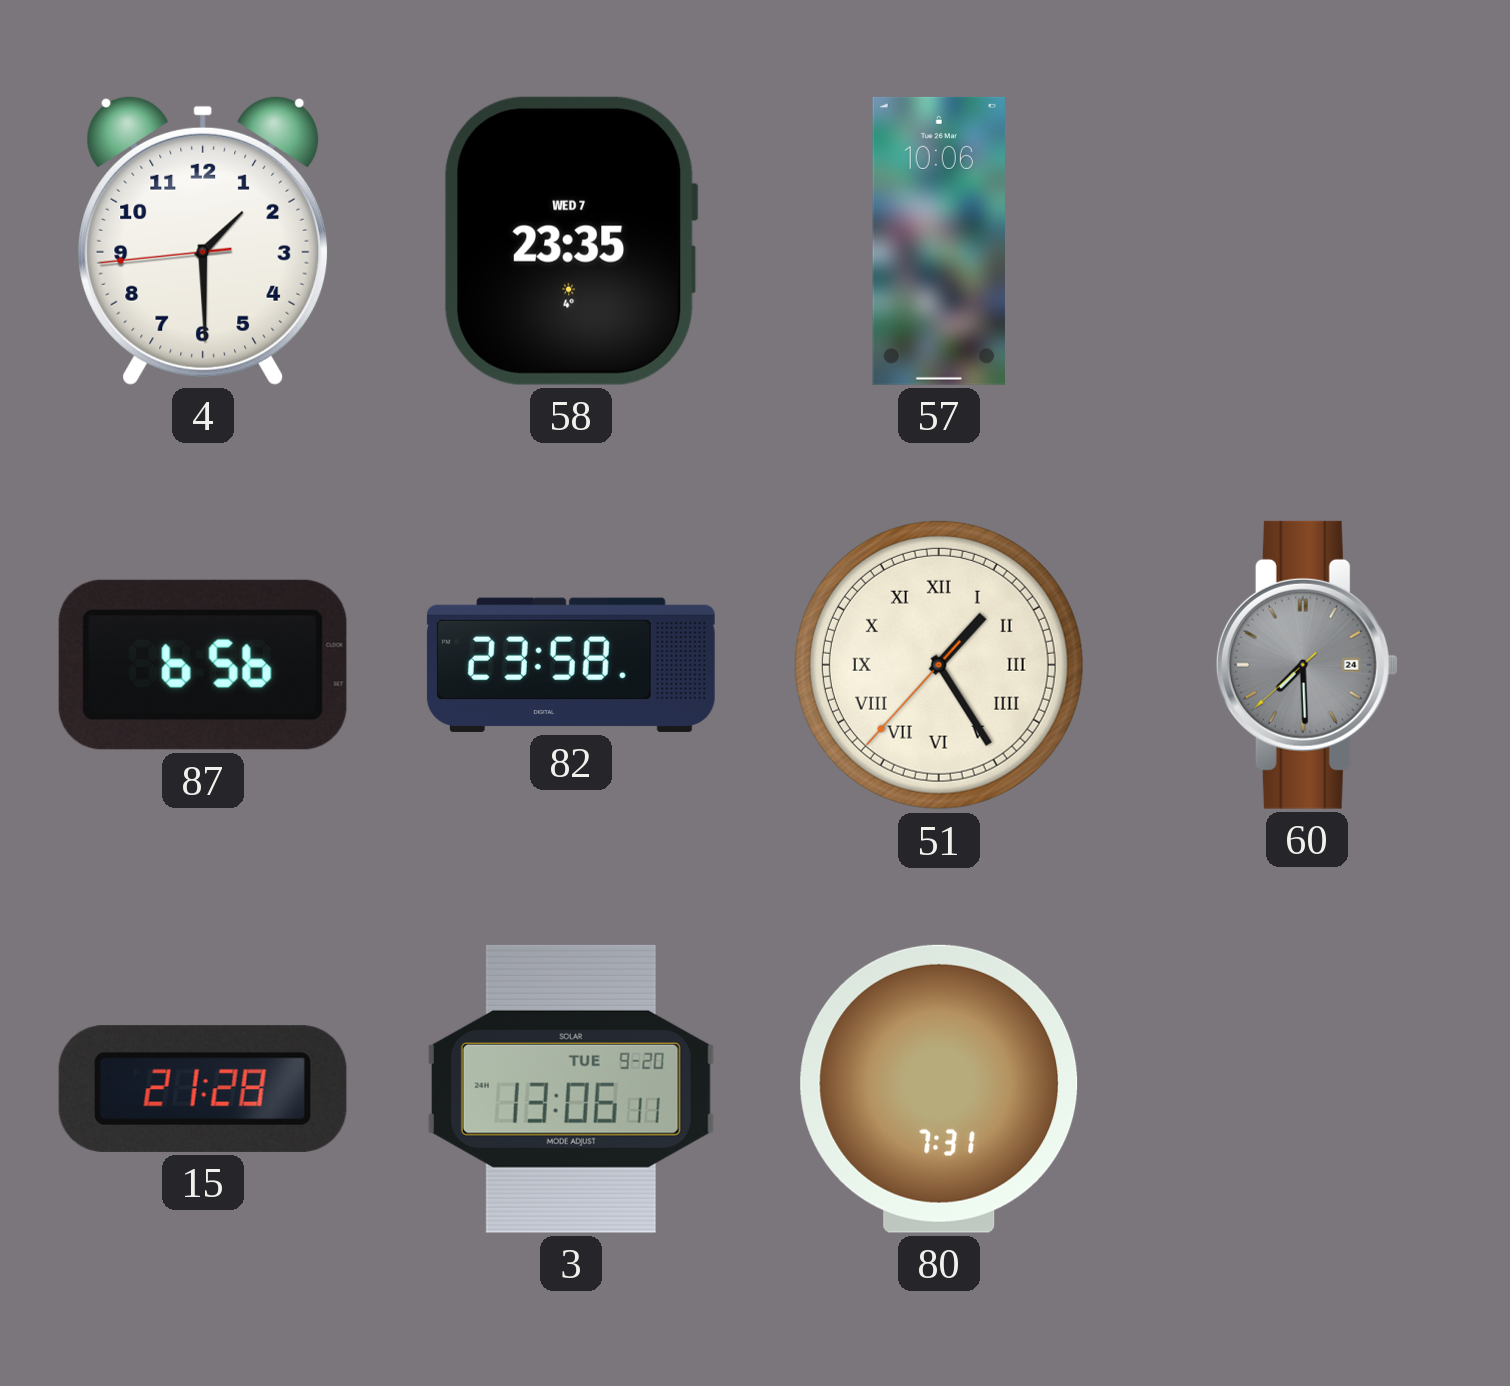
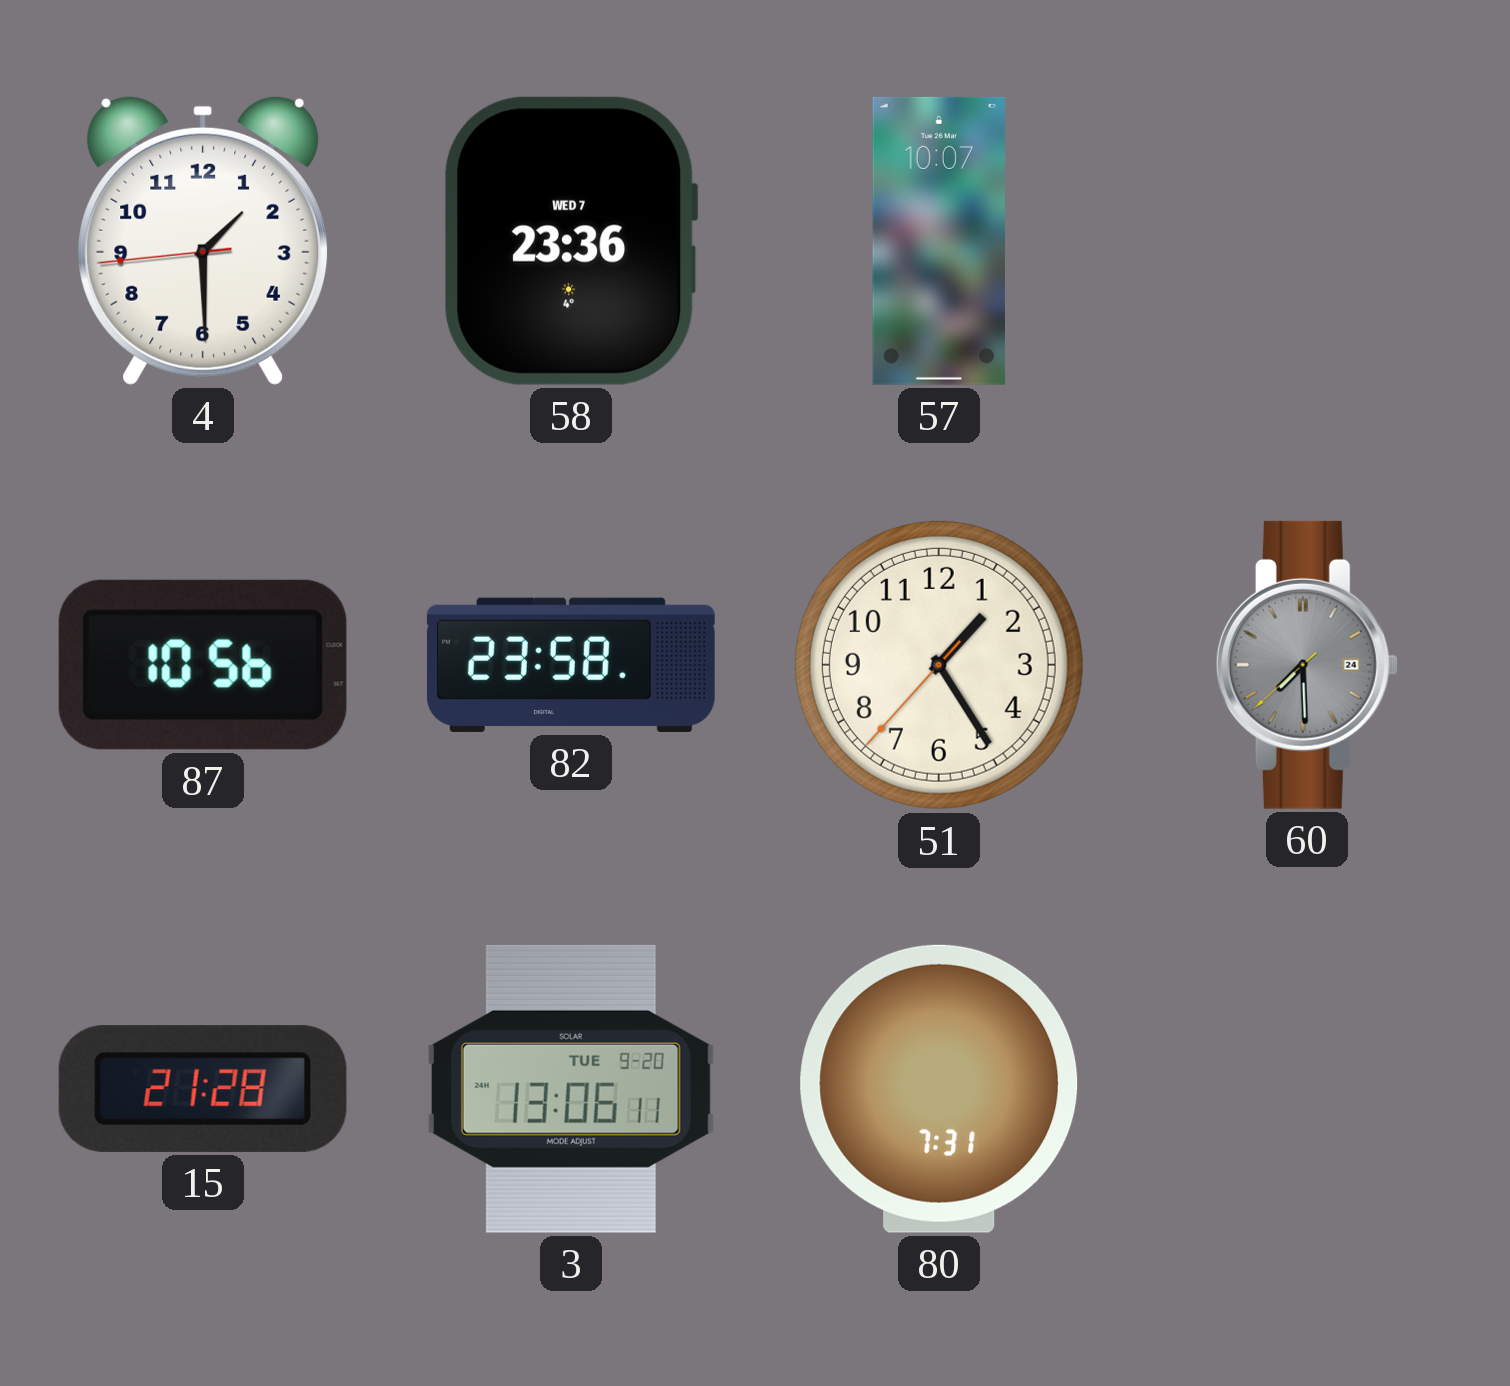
58: 23:35 -> 23:36 (571, 241)
57: 10:06 -> 10:07 (939, 241)
87: 6:56 -> 10:56 (203, 665)
51 numerals: Roman -> Arabic (939, 665)
